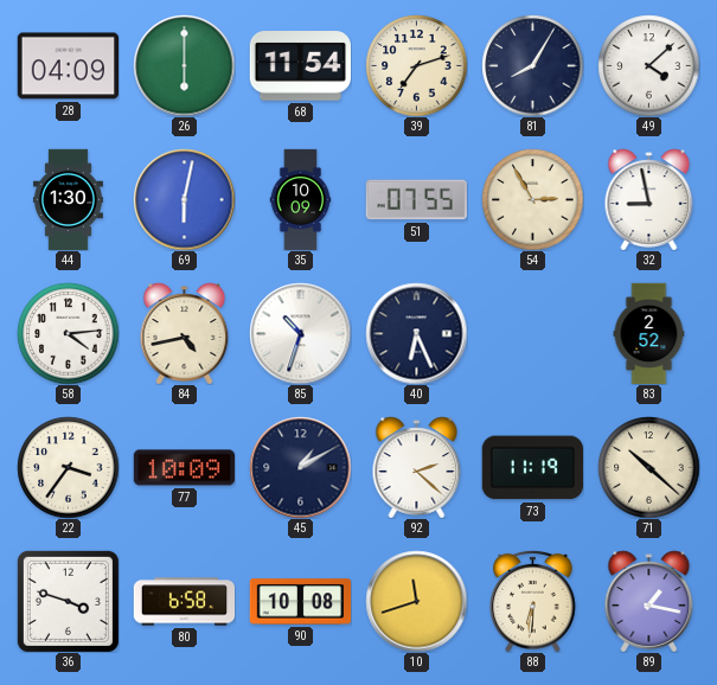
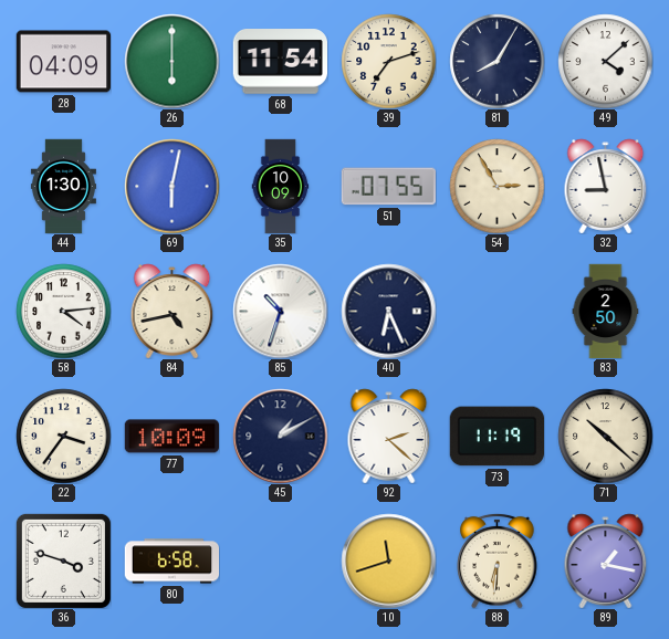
83: 2:52 -> 2:50 (606, 311)
90: 10:08 -> none (300, 602)
